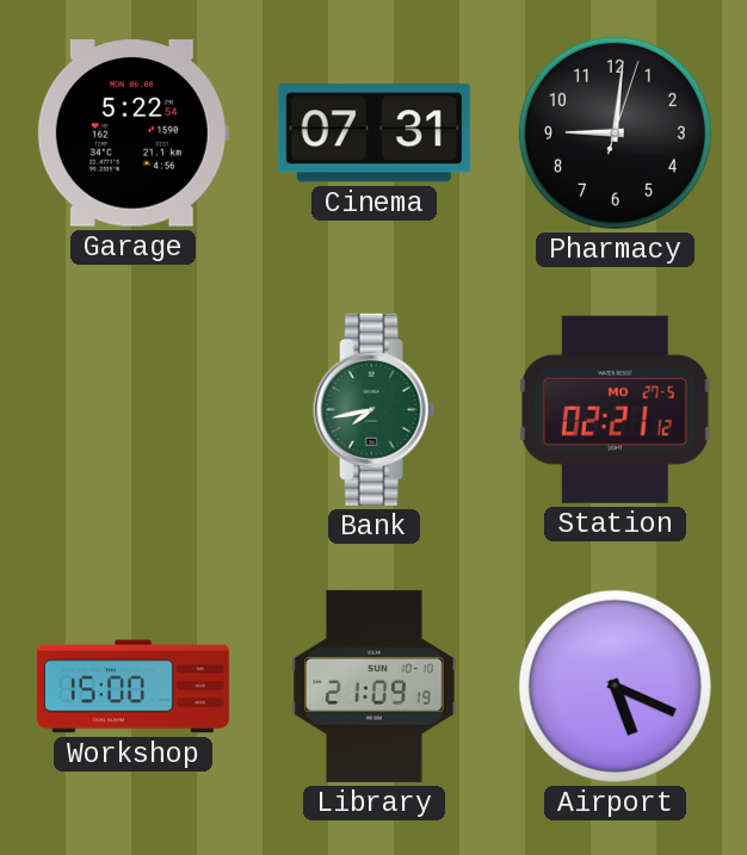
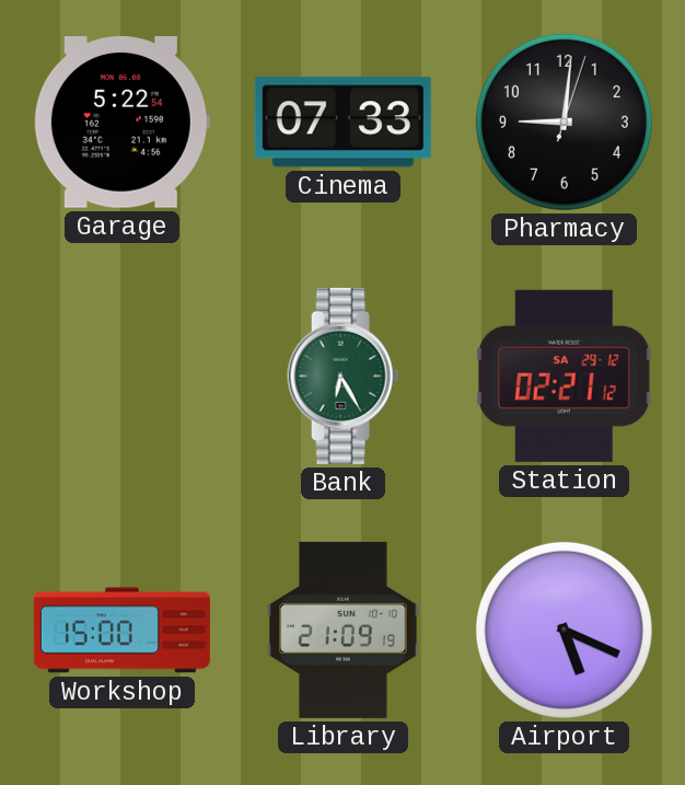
Cinema: 07:31 -> 07:33 (342, 123)
Bank: 7:43 -> 6:25 (344, 376)
Station date: MO 27-5 -> SA 29-12 (564, 376)
